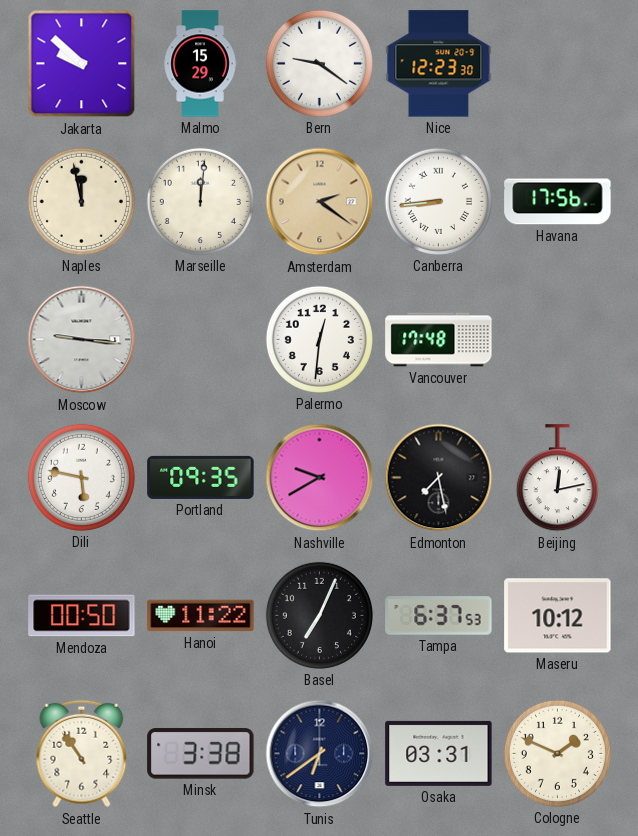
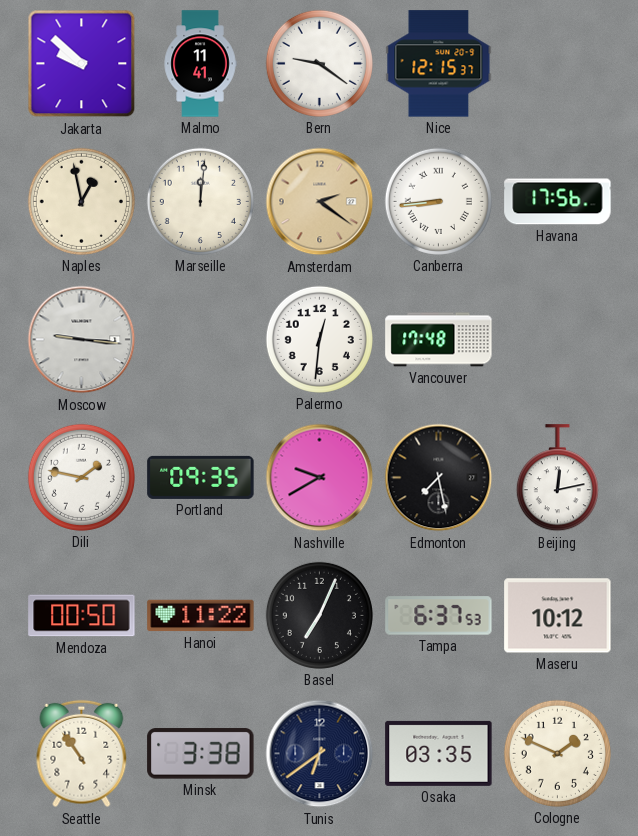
Malmo: 15:29 -> 11:41 (200, 64)
Nice: 12:23 -> 12:15 (439, 64)
Naples: 11:58 -> 12:58 (81, 201)
Dili: 5:47 -> 1:47 (81, 477)
Osaka: 03:31 -> 03:35 (439, 753)
